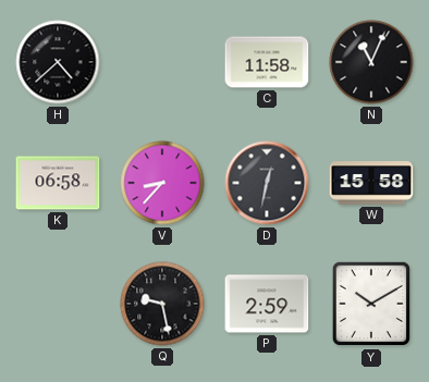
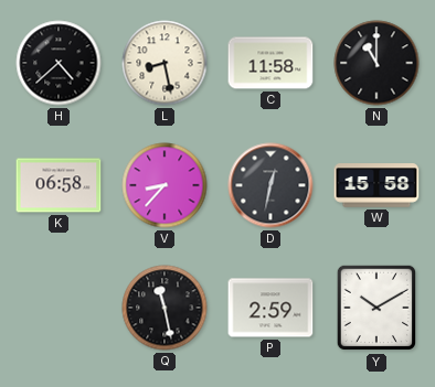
L: none -> 8:28 (165, 63)
N: 11:04 -> 11:00 (376, 63)
Q: 9:28 -> 11:28 (165, 308)
